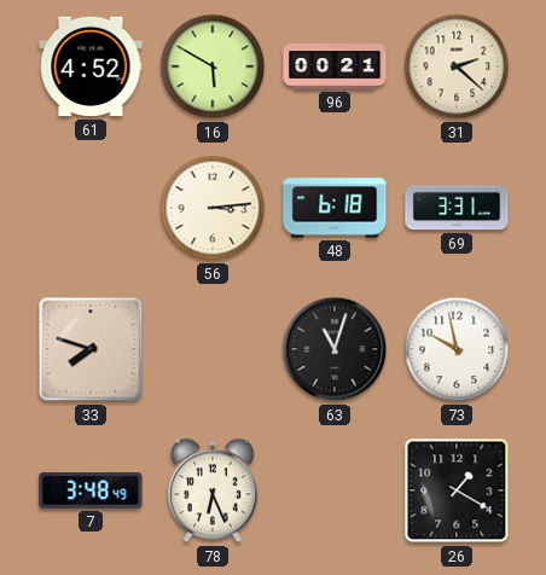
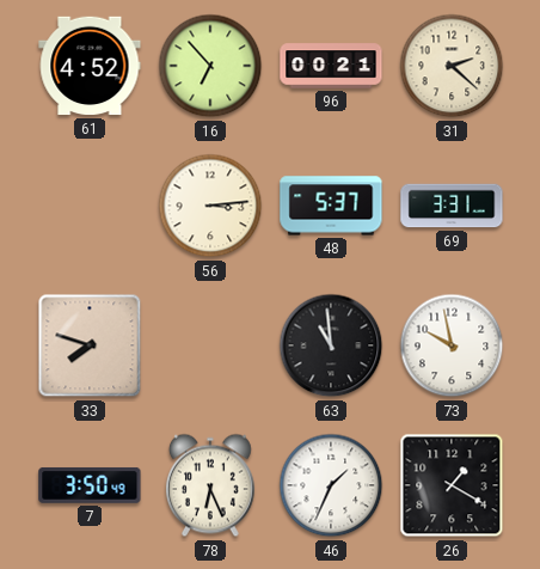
16: 5:50 -> 6:53 (210, 66)
48: 6:18 -> 5:37 (331, 206)
63: 11:03 -> 10:59 (331, 345)
7: 3:48 -> 3:50 (90, 485)
46: none -> 1:34 (331, 485)
